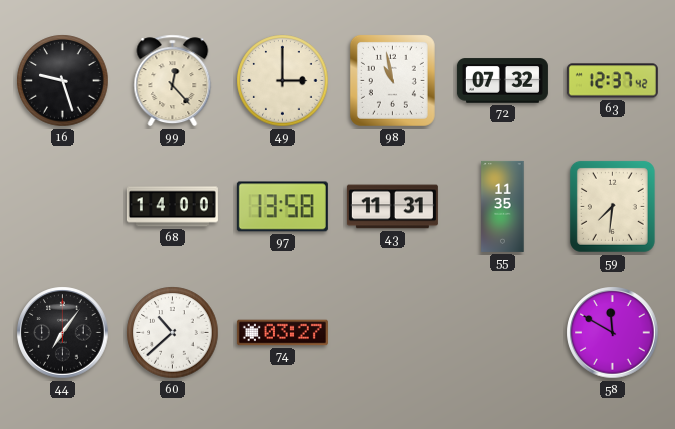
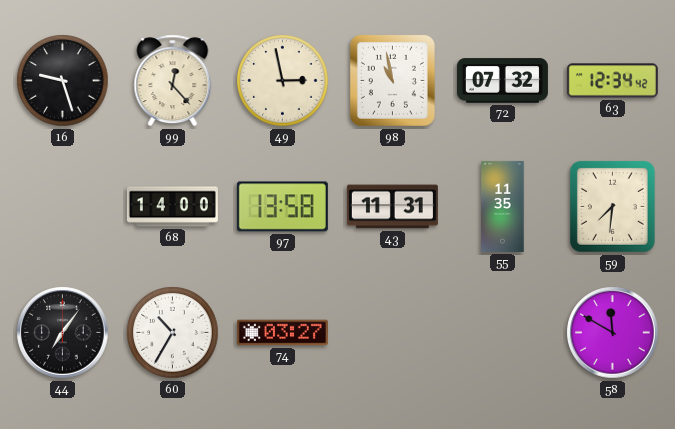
49: 3:00 -> 2:58 (283, 81)
63: 12:37 -> 12:34 (612, 81)
60: 10:38 -> 10:35 (173, 333)
